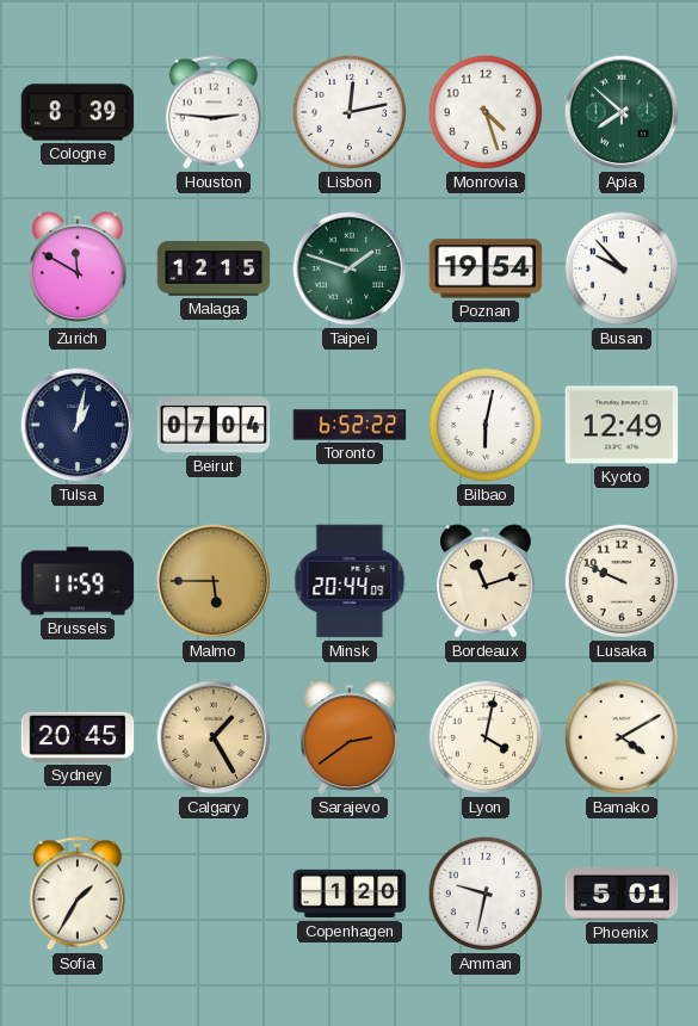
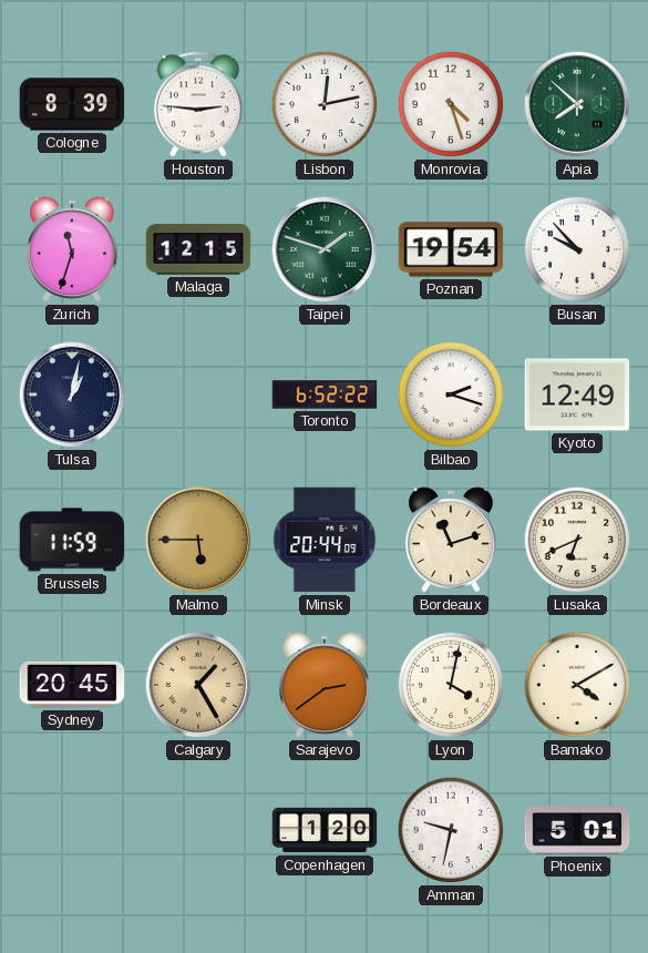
Zurich: 11:50 -> 11:33 (72, 249)
Beirut: 07:04 -> none (214, 425)
Bilbao: 6:02 -> 2:18 (451, 394)
Lusaka: 9:49 -> 6:41 (577, 540)
Sofia: 1:35 -> none (78, 894)
